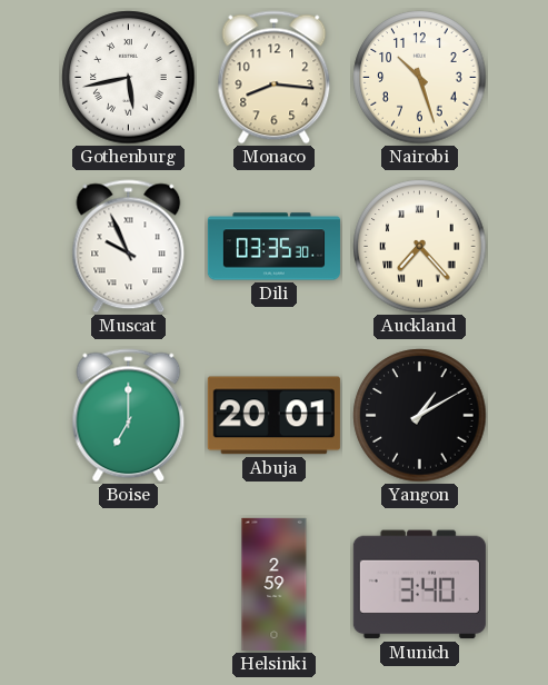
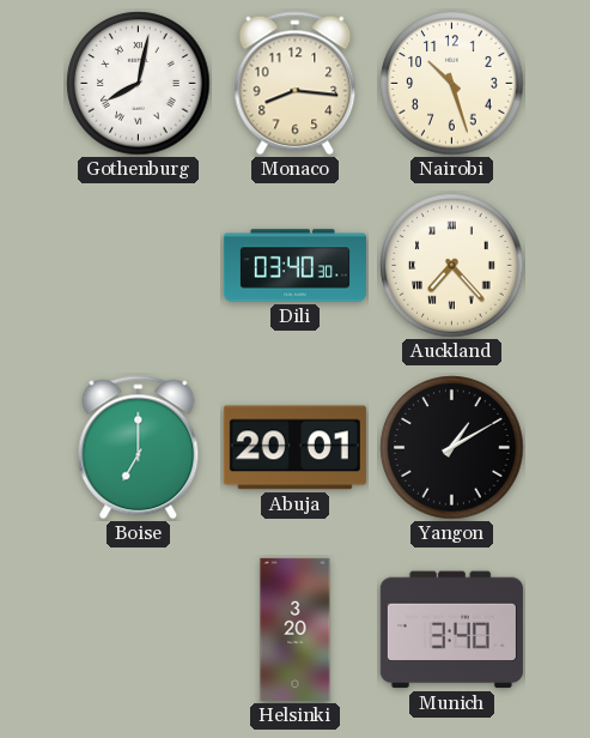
Gothenburg: 5:43 -> 8:02 (139, 84)
Muscat: 9:56 -> none (129, 247)
Dili: 03:35 -> 03:40 (294, 266)
Helsinki: 2:59 -> 3:20 (296, 629)
